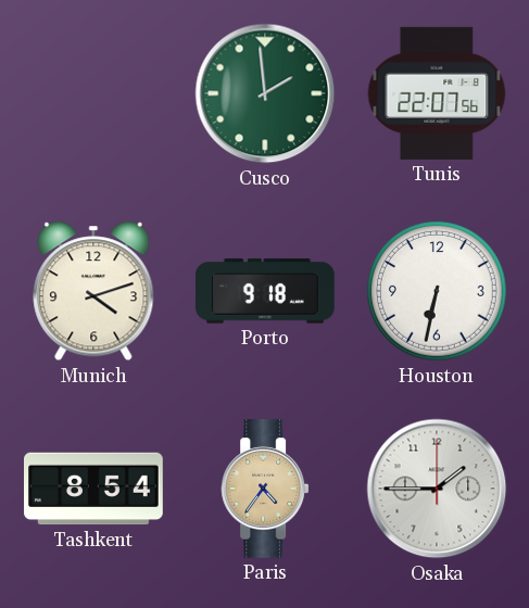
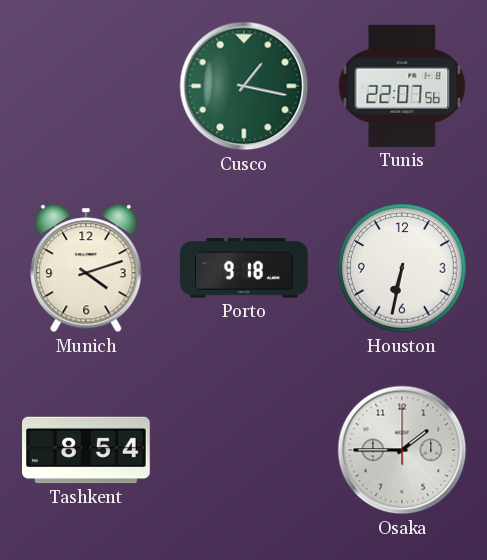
Cusco: 1:59 -> 1:17 (244, 86)
Paris: 4:36 -> none (265, 490)
